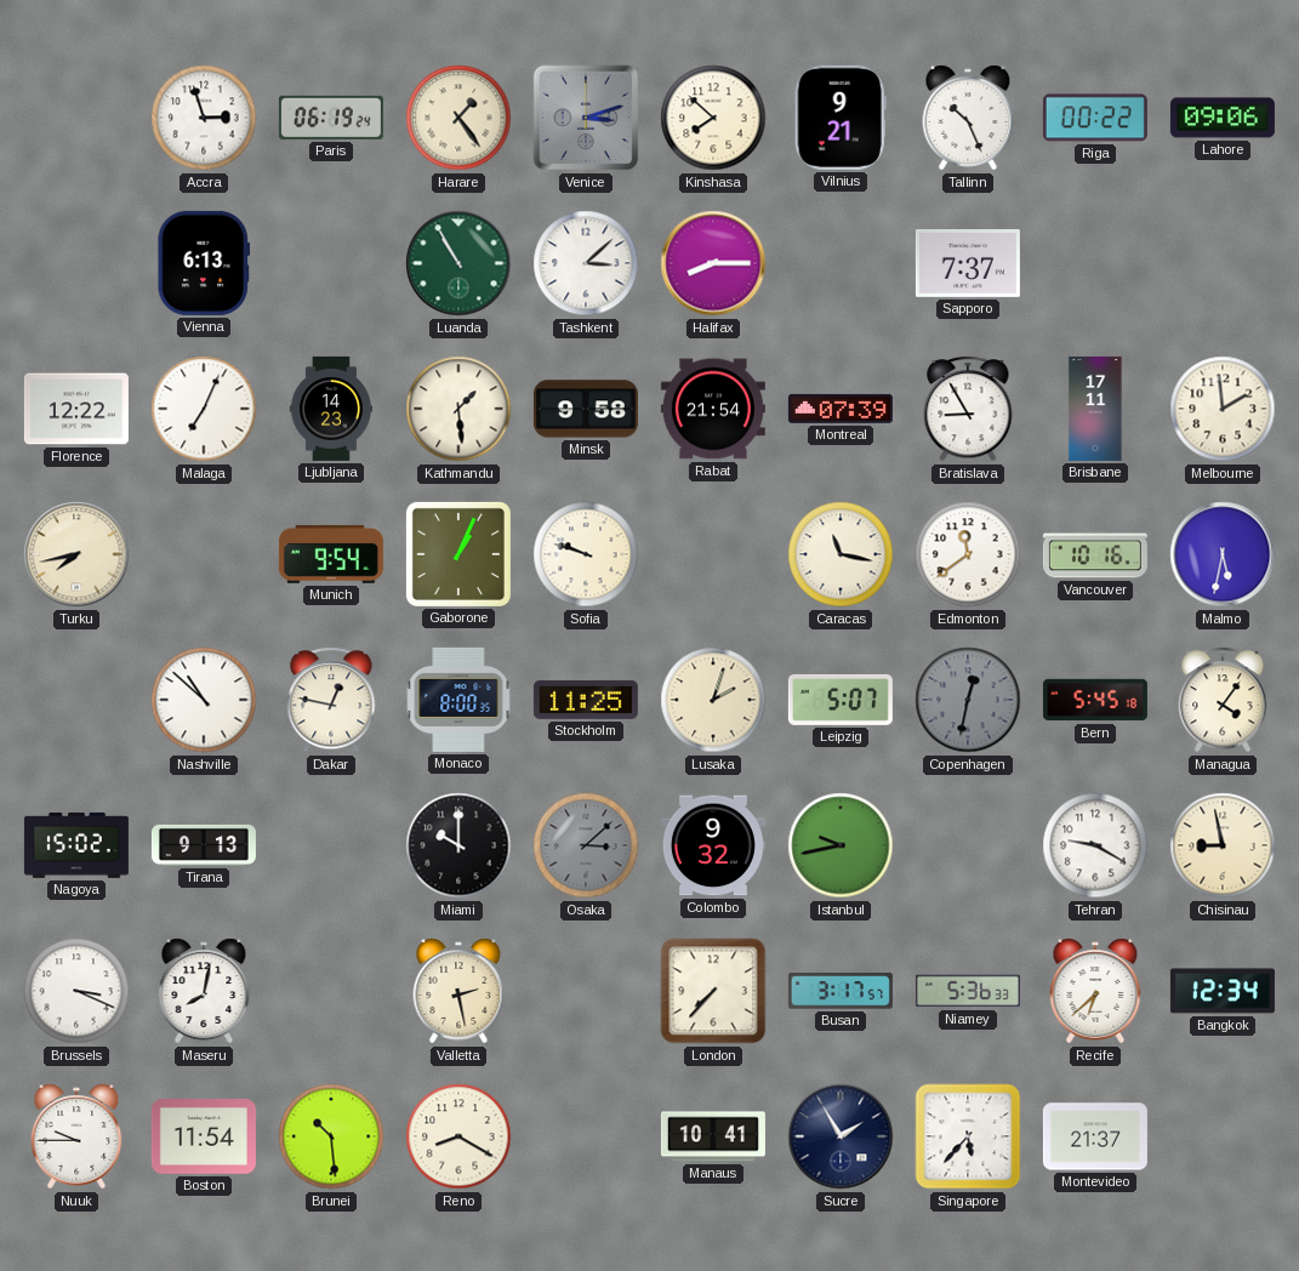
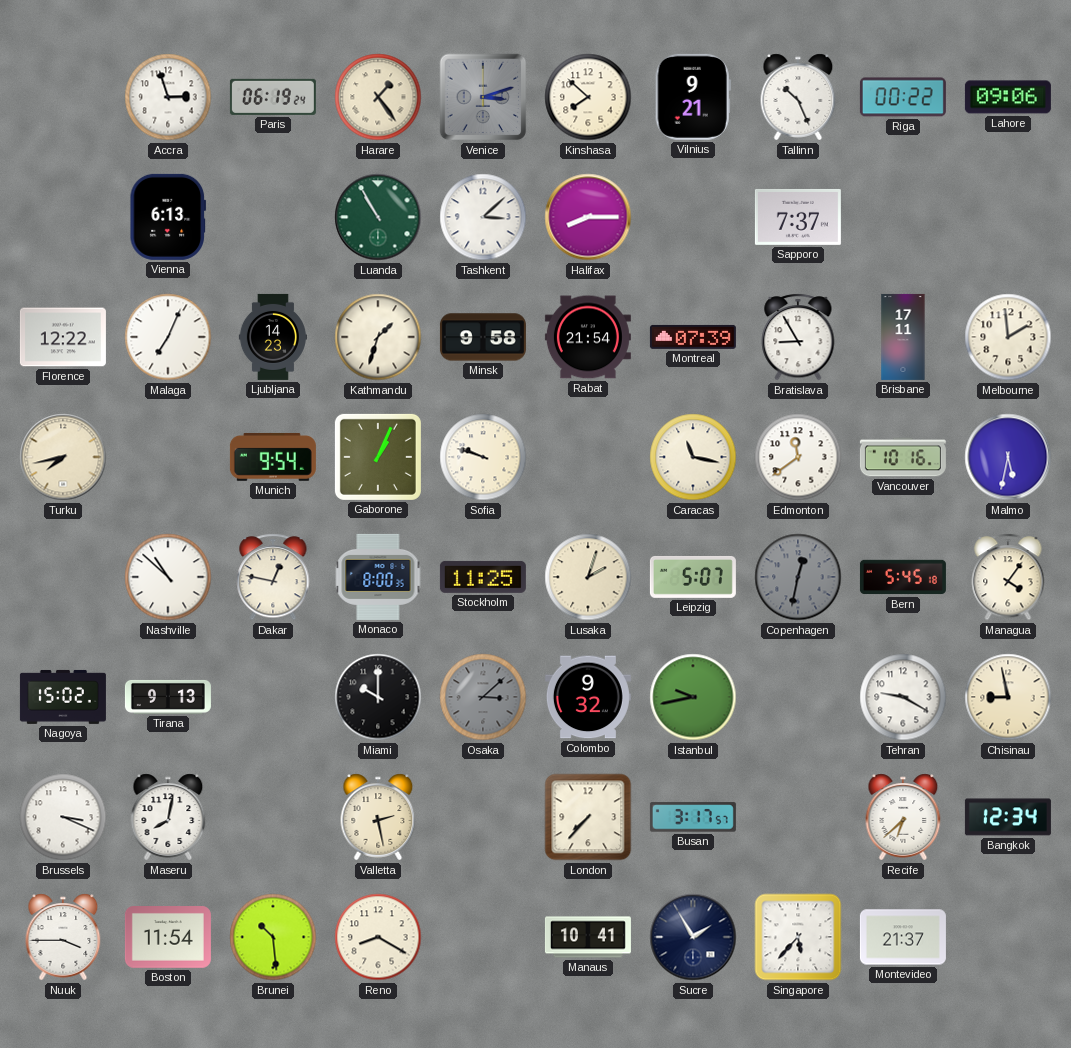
Kathmandu: 1:29 -> 1:33 (378, 337)
Niamey: 5:36 -> none (968, 991)
Nuuk: 9:45 -> 3:45 (63, 937)
